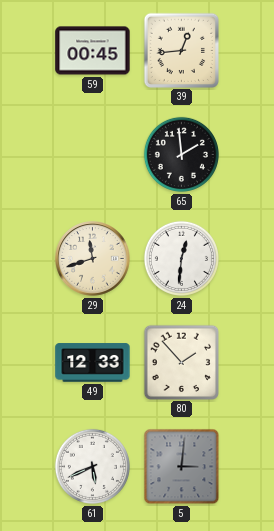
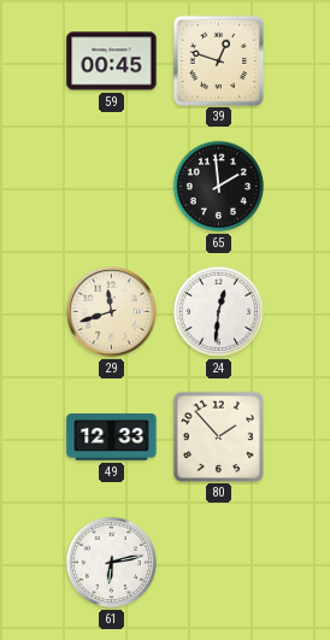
39: 12:44 -> 12:48 (218, 60)
61: 5:41 -> 6:13 (111, 562)
5: 3:01 -> none (182, 467)
